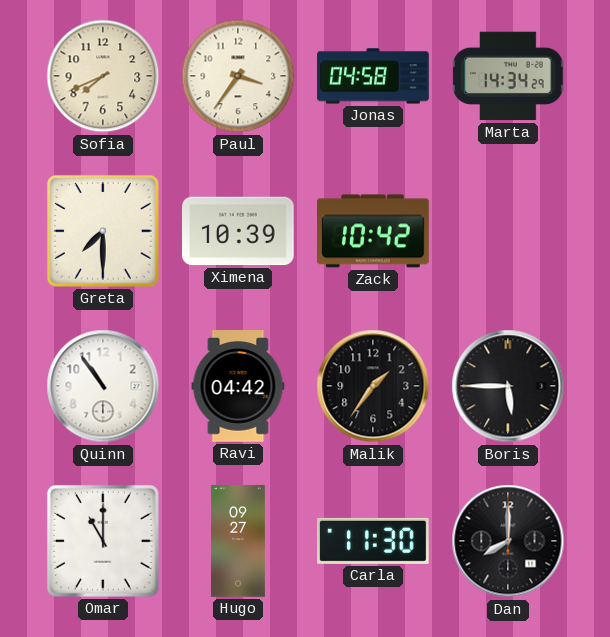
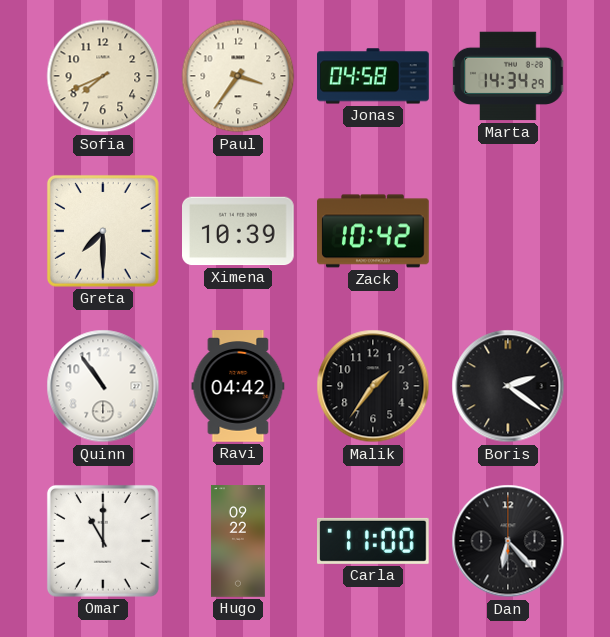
Boris: 5:45 -> 2:21 (508, 386)
Hugo: 09:27 -> 09:22 (238, 541)
Carla: 11:30 -> 11:00 (374, 541)
Dan: 8:00 -> 6:23 (508, 541)
